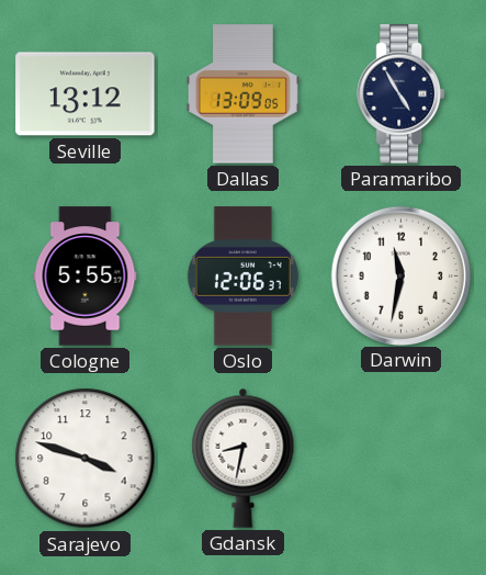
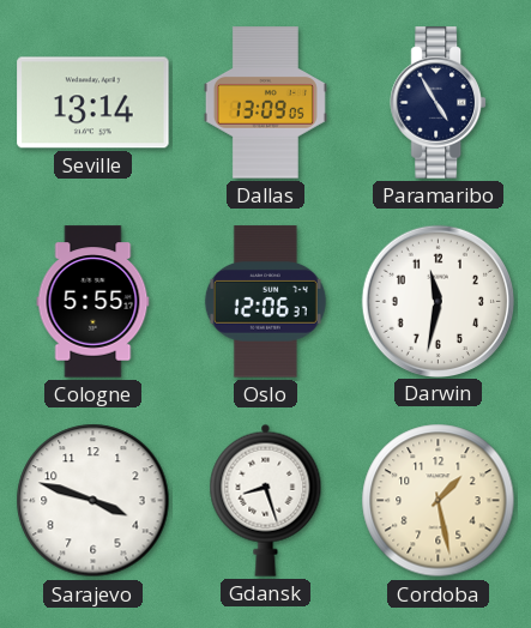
Seville: 13:12 -> 13:14 (93, 103)
Gdansk: 8:32 -> 8:27 (266, 500)
Cordoba: none -> 1:28 (439, 501)
